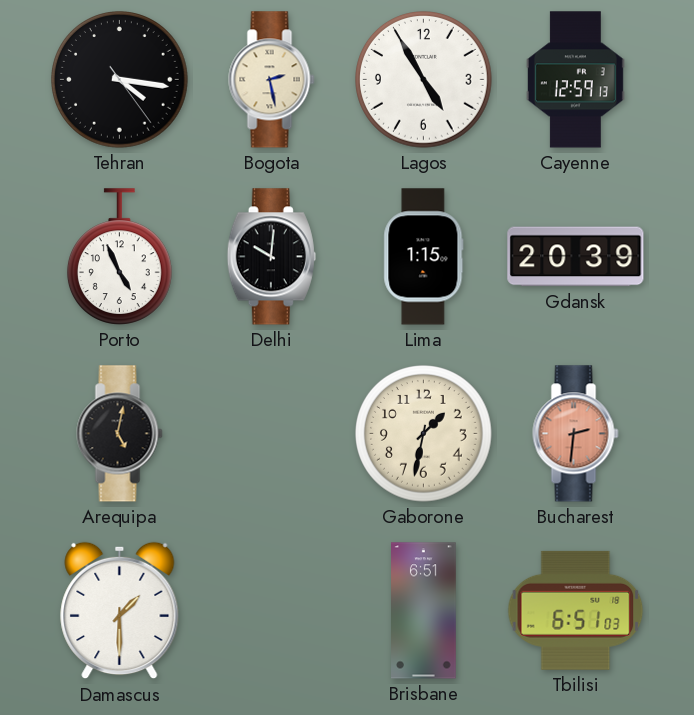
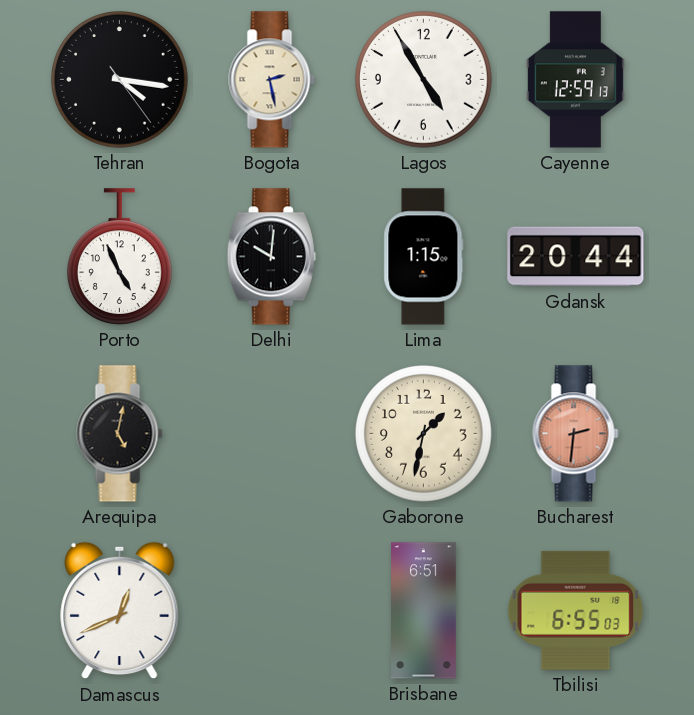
Gdansk: 20:39 -> 20:44 (576, 257)
Damascus: 1:30 -> 12:41 (120, 611)
Tbilisi: 6:51 -> 6:55 (576, 610)
